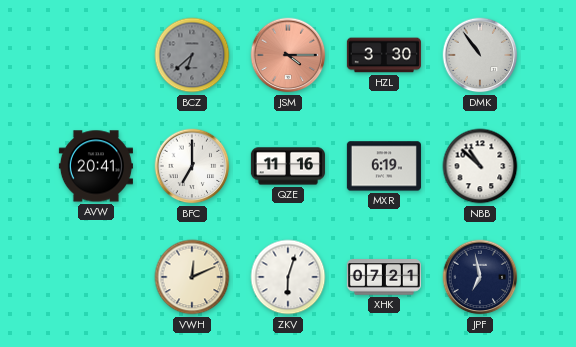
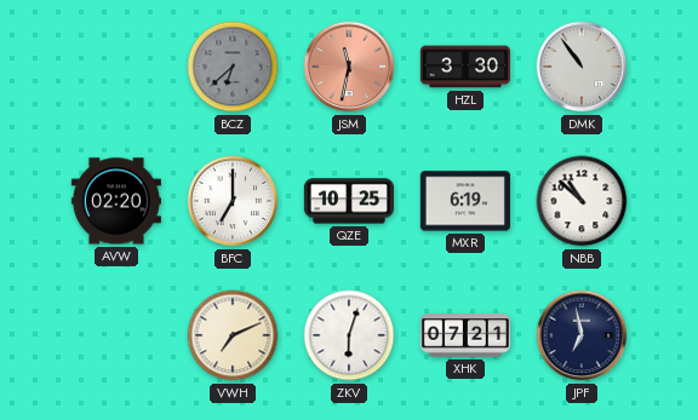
JSM: 4:15 -> 11:32 (349, 67)
AVW: 20:41 -> 02:20 (116, 201)
QZE: 11:16 -> 10:25 (349, 201)
VWH: 12:11 -> 7:11 (233, 335)
